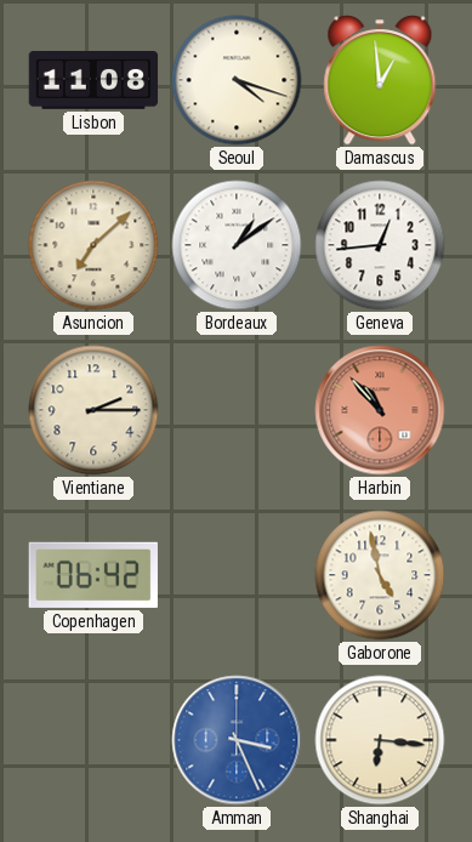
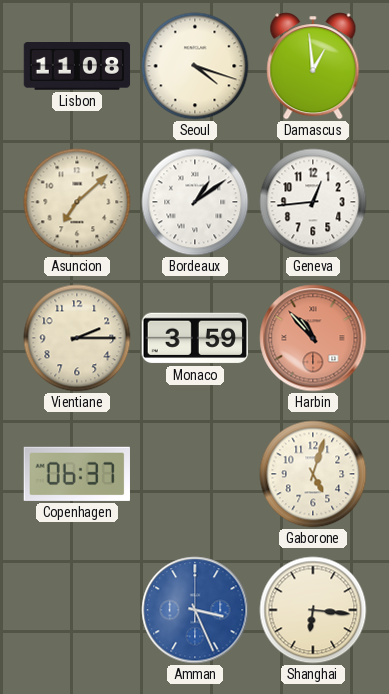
Monaco: none -> 3:59 (194, 338)
Copenhagen: 06:42 -> 06:37 (77, 474)
Gaborone: 4:58 -> 5:03 (313, 474)
